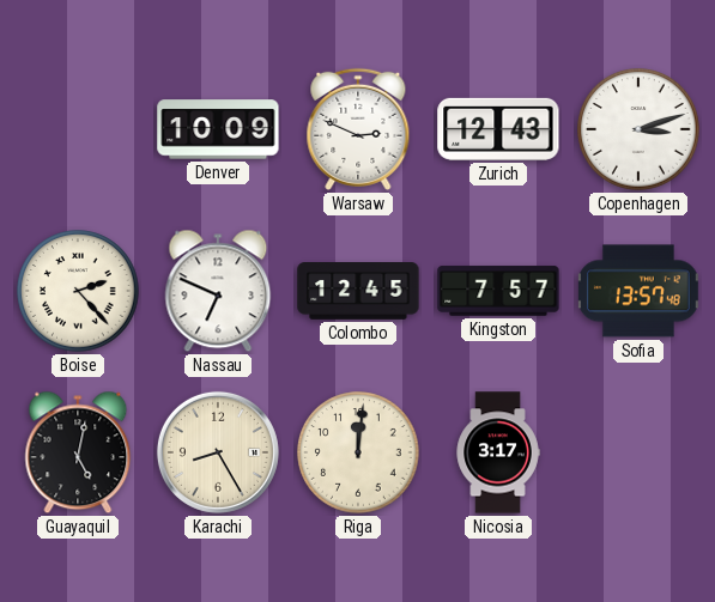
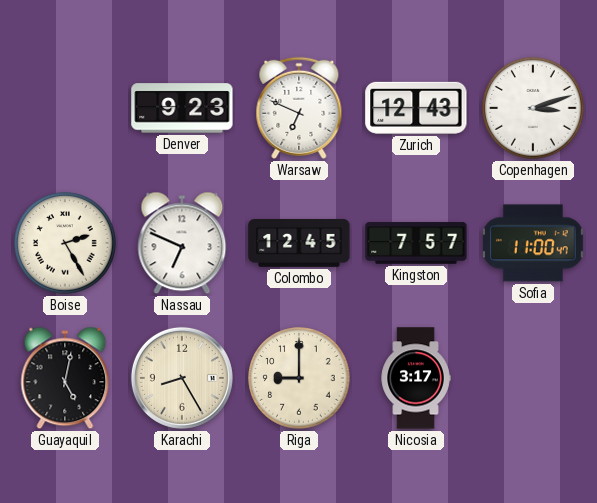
Denver: 10:09 -> 9:23 (182, 108)
Warsaw: 2:49 -> 6:49 (299, 108)
Boise: 2:23 -> 2:25 (65, 243)
Sofia: 13:57 -> 11:00 (534, 243)
Riga: 12:01 -> 9:00 (299, 378)
